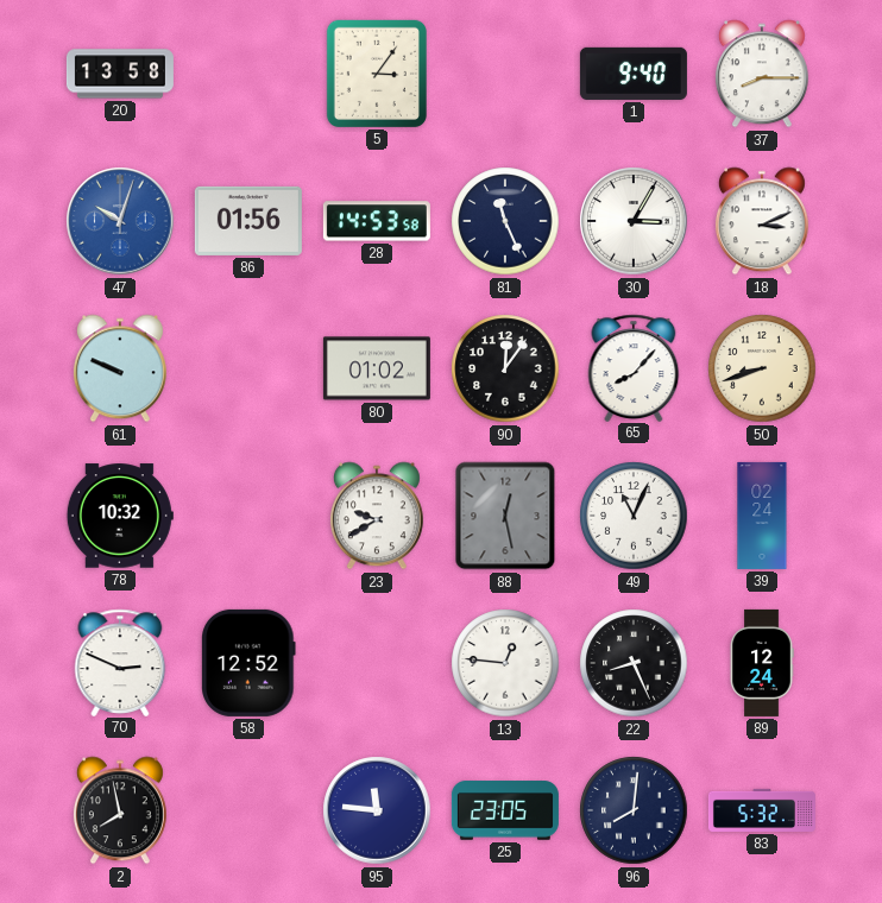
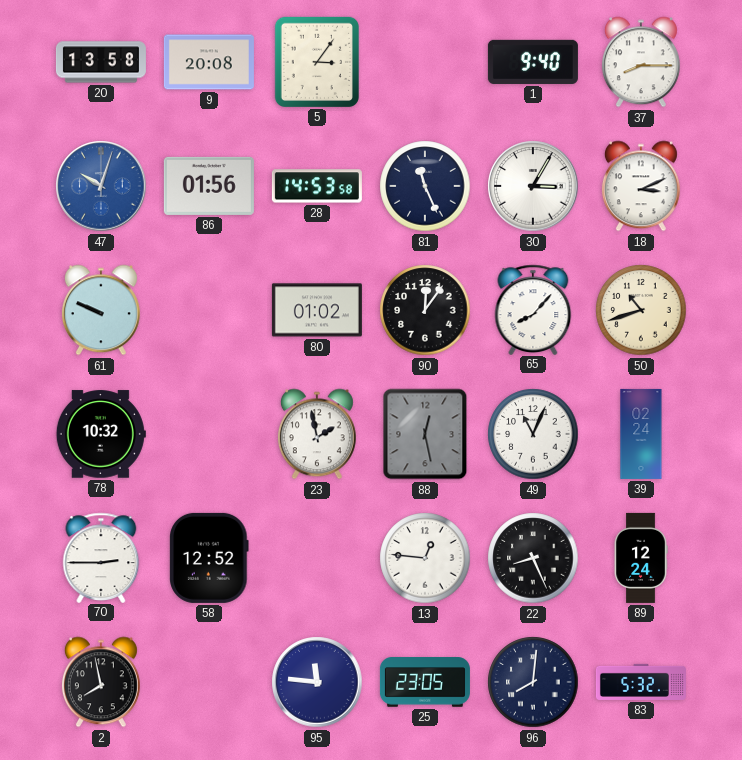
9: none -> 20:08 (209, 62)
50: 8:42 -> 10:42 (641, 310)
23: 9:40 -> 1:58 (317, 434)
70: 2:49 -> 2:45 (101, 557)
